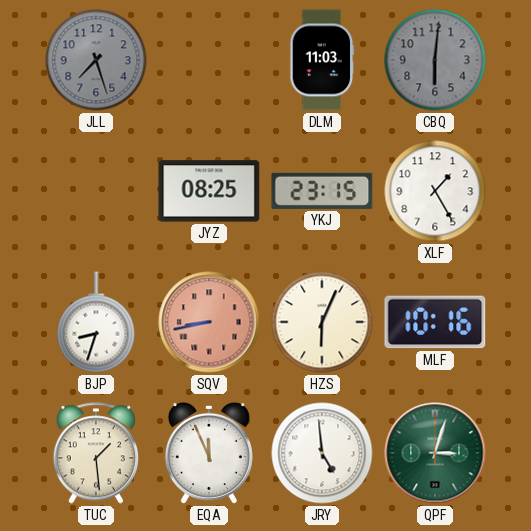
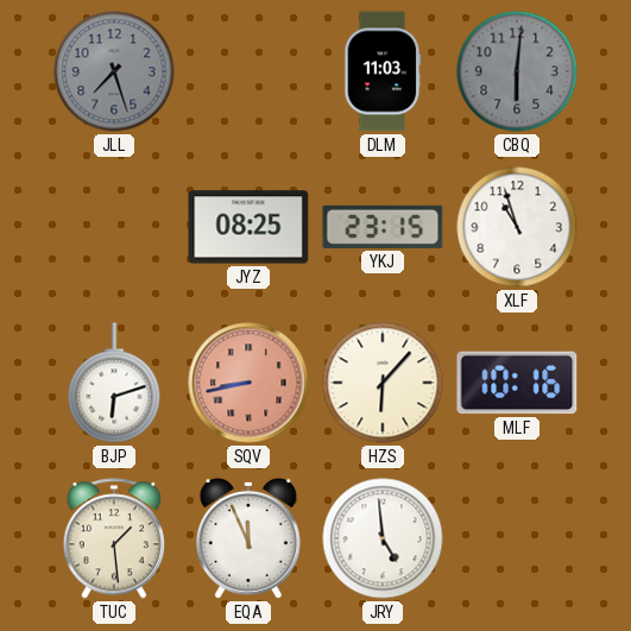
XLF: 1:25 -> 10:57 (517, 227)
BJP: 8:33 -> 6:12 (114, 383)
HZS: 6:04 -> 6:07 (383, 383)
QPF: 3:03 -> none (435, 453)
